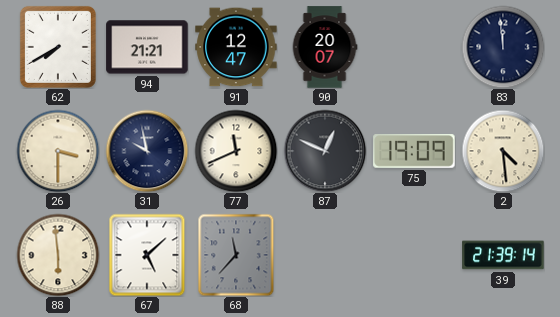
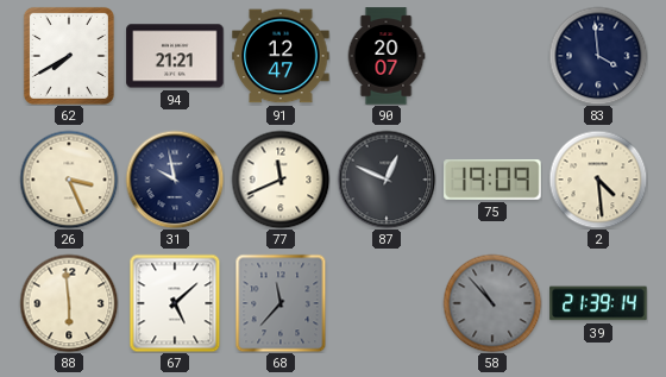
83: 11:59 -> 3:59 (598, 56)
26: 3:30 -> 3:26 (69, 180)
58: none -> 10:53 (492, 303)
